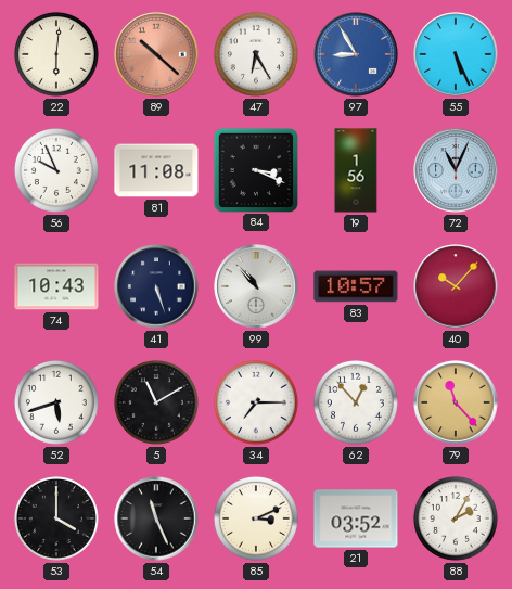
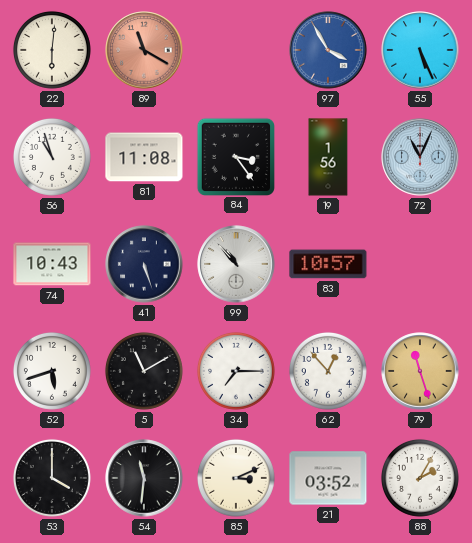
89: 10:22 -> 11:20 (144, 50)
47: 6:25 -> none (256, 54)
97: 8:55 -> 3:55 (328, 50)
56: 9:56 -> 10:57 (52, 157)
84: 3:19 -> 3:24 (235, 156)
40: 10:07 -> none (456, 286)
79: 11:23 -> 11:27 (420, 371)
54: 11:26 -> 11:31 (144, 478)
